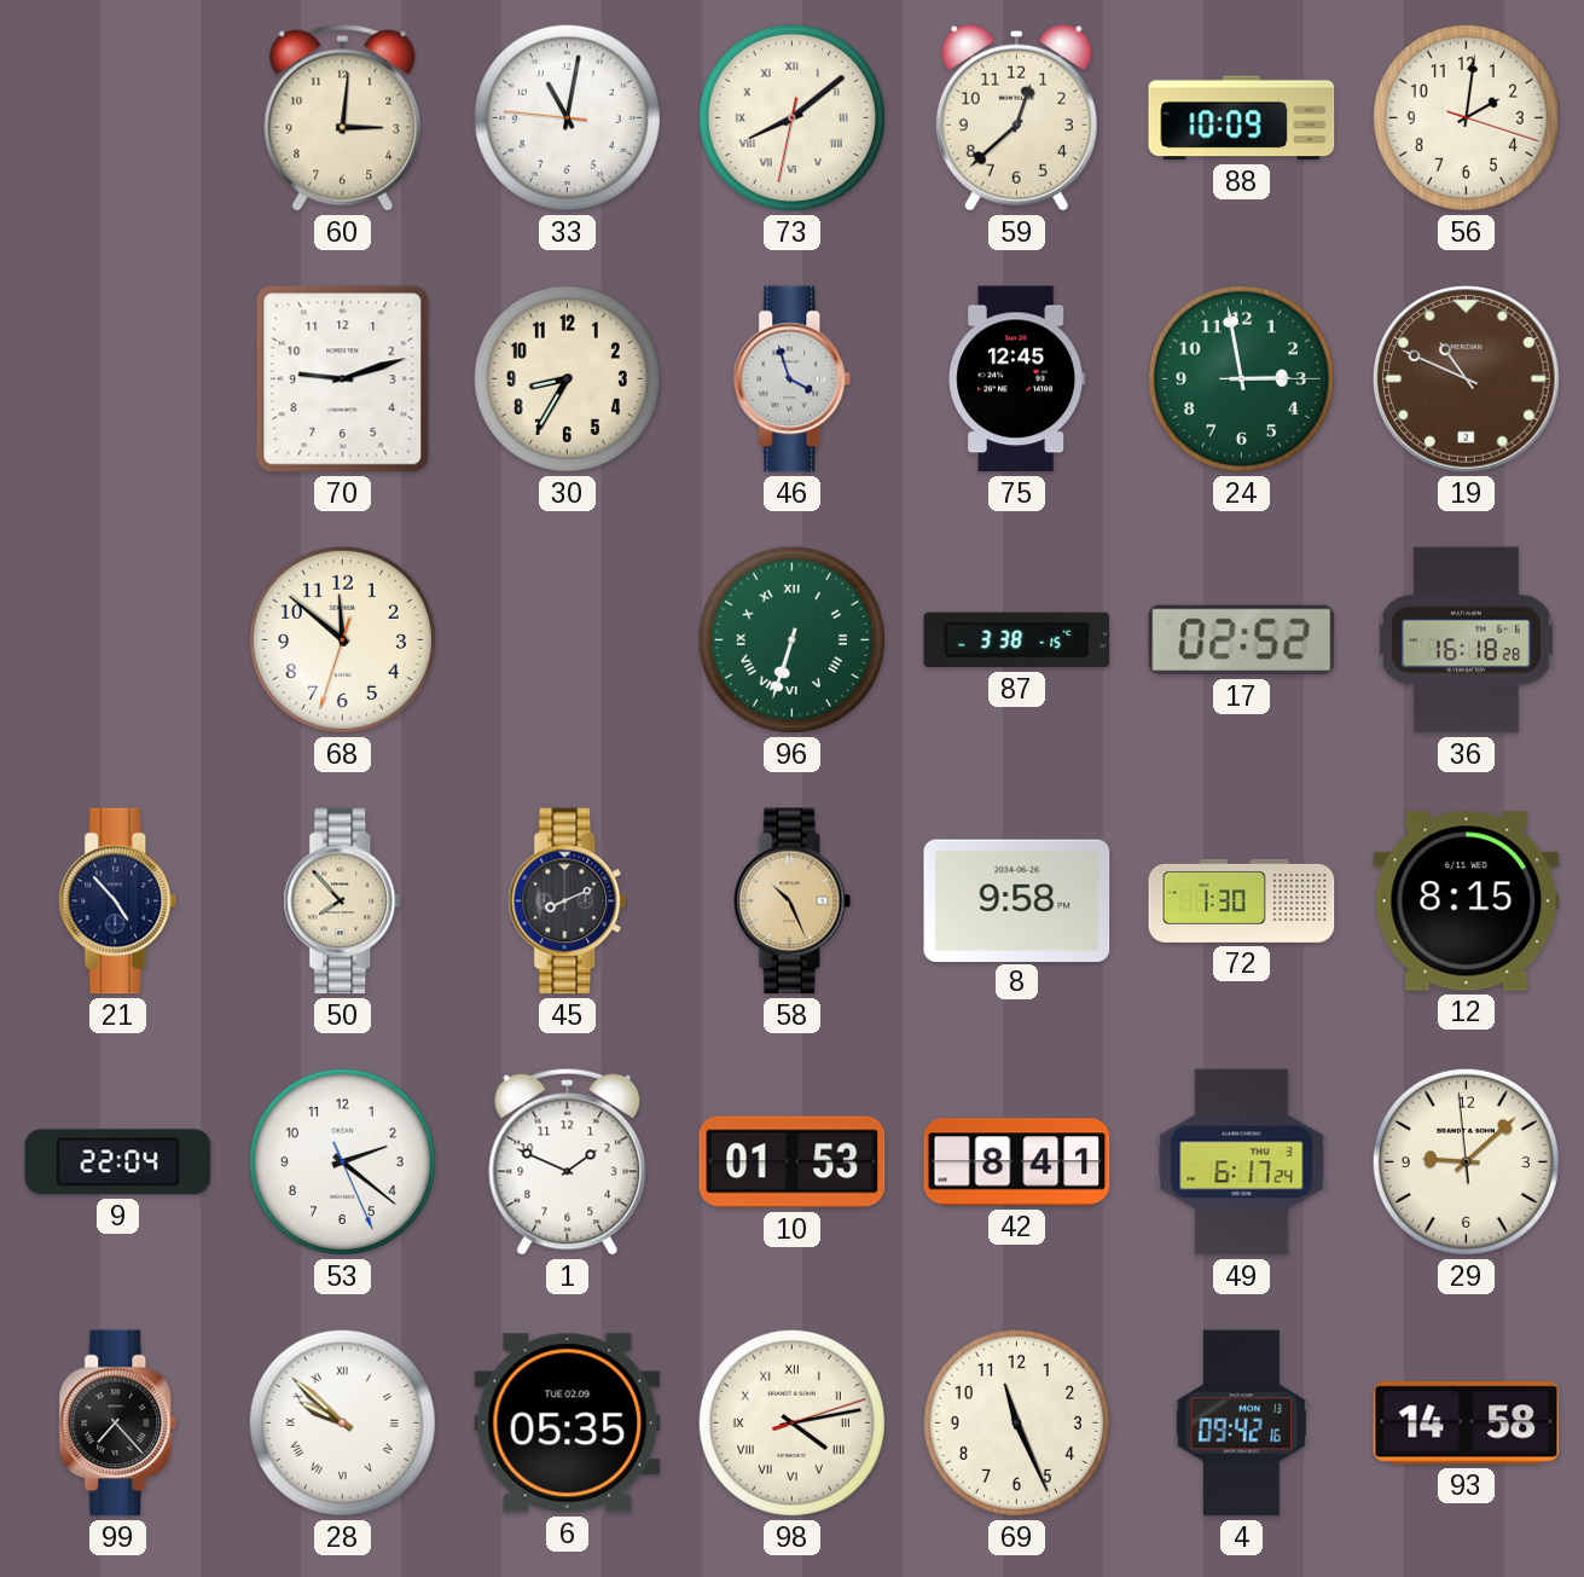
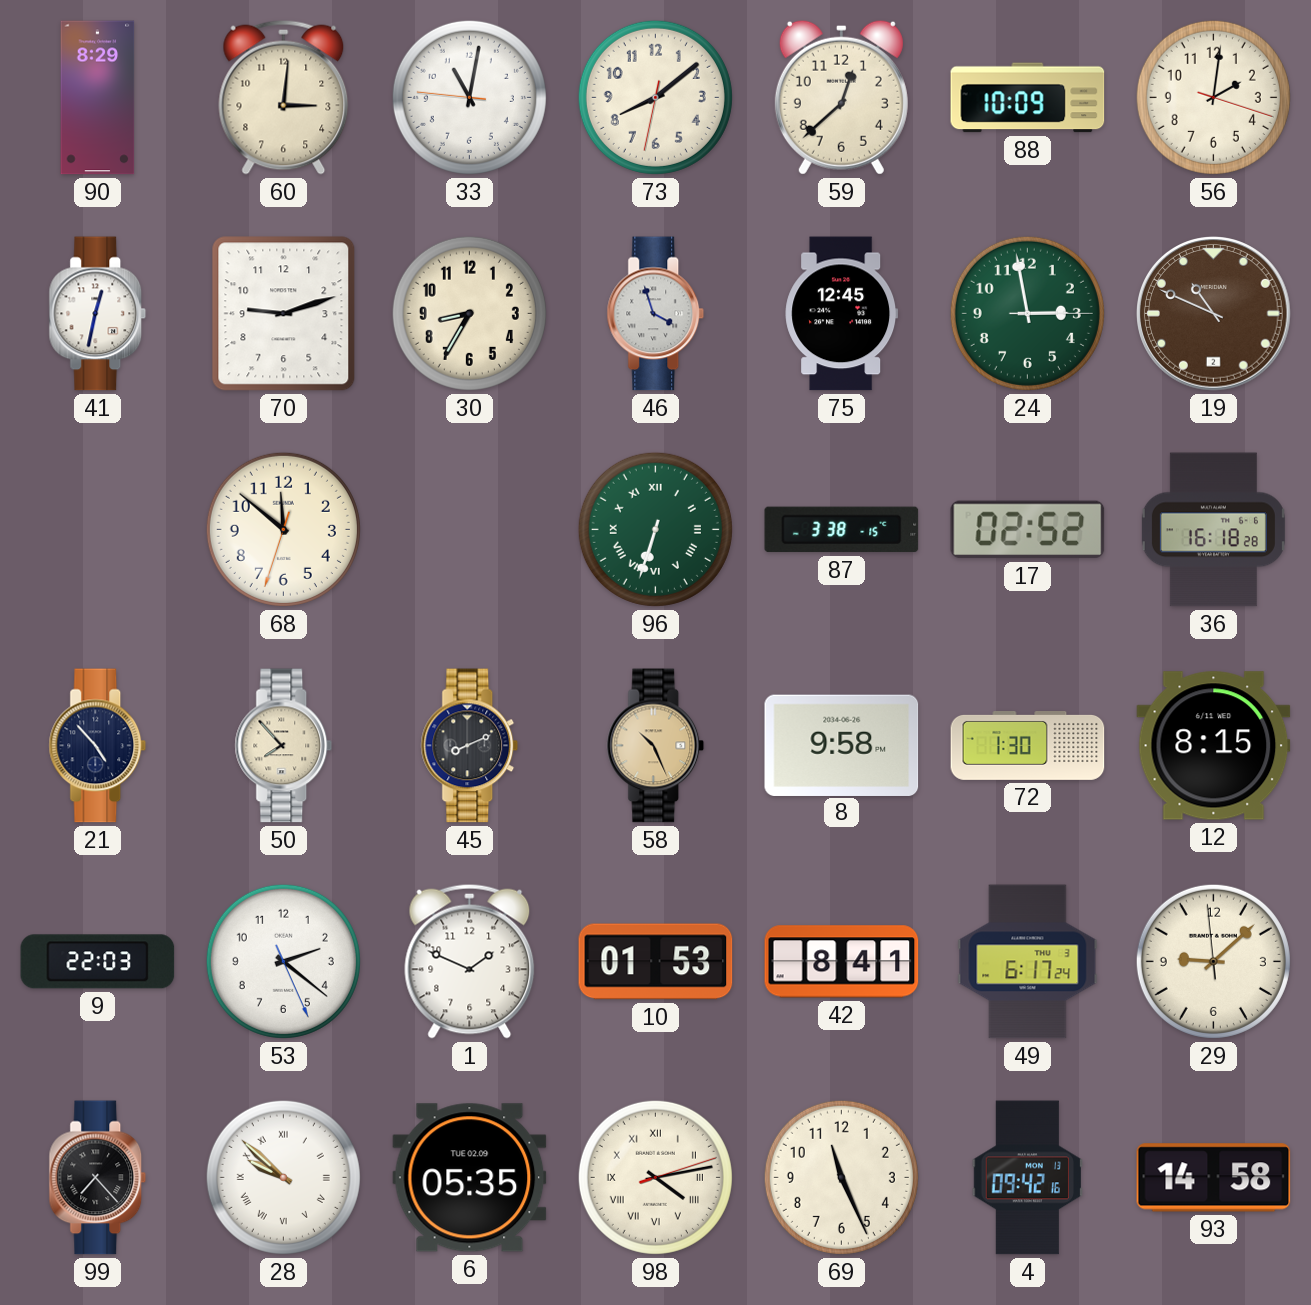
90: none -> 8:29 (98, 98)
73 numerals: Roman -> Arabic (655, 97)
41: none -> 12:32 (98, 314)
9: 22:04 -> 22:03 (98, 962)
